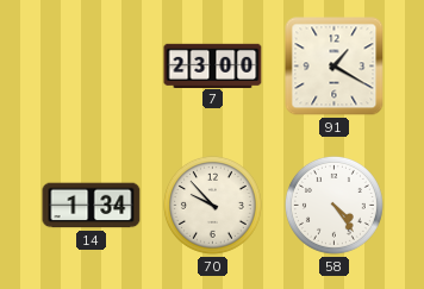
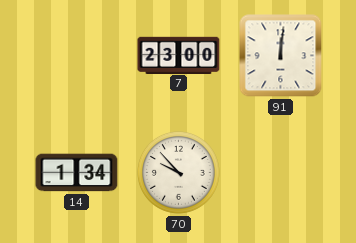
91: 1:20 -> 12:01 (281, 56)
58: 4:24 -> none (333, 205)
